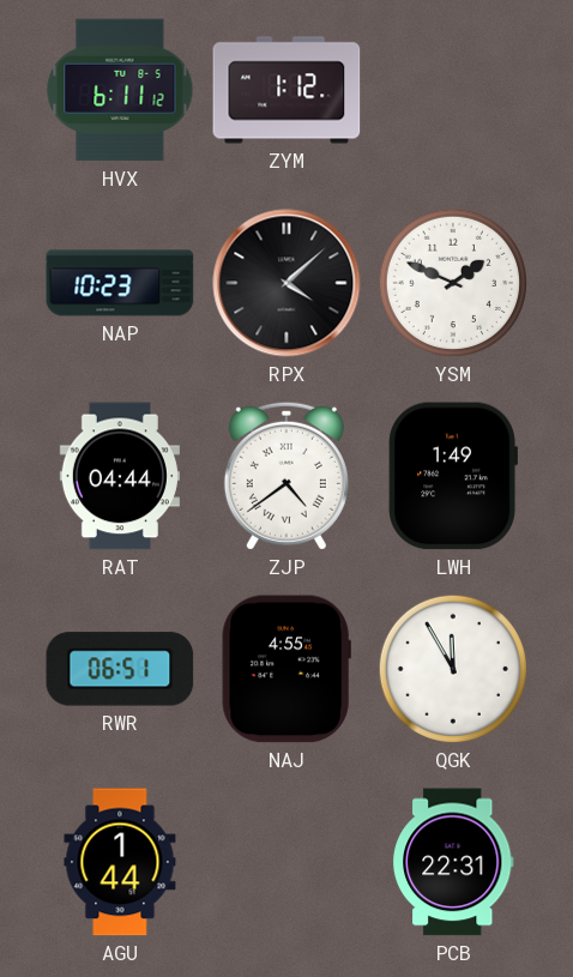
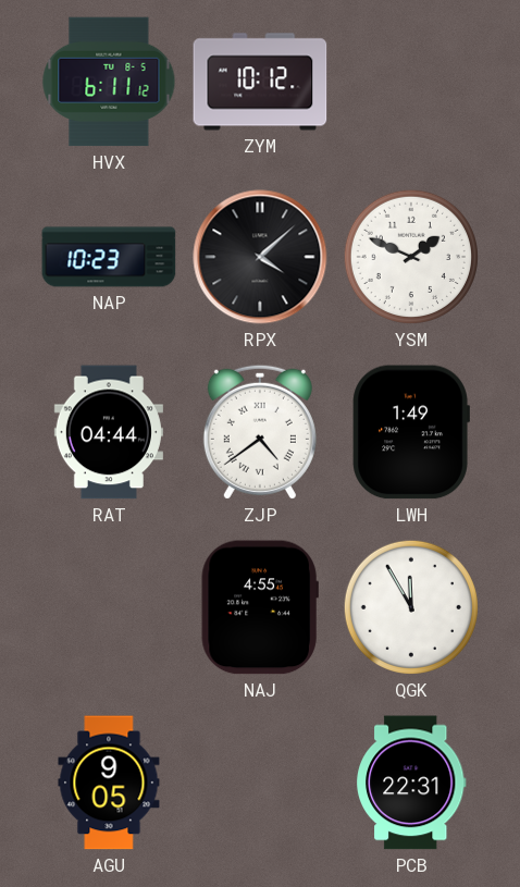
ZYM: 1:12 -> 10:12 (260, 82)
RWR: 06:51 -> none (120, 669)
AGU: 1:44 -> 9:05 (109, 783)
